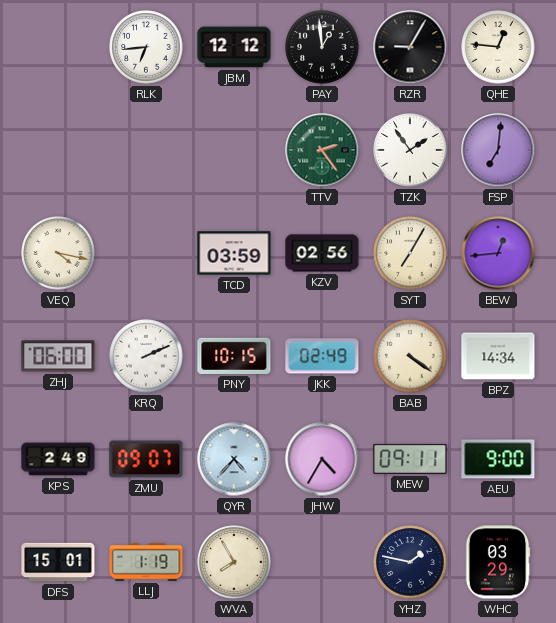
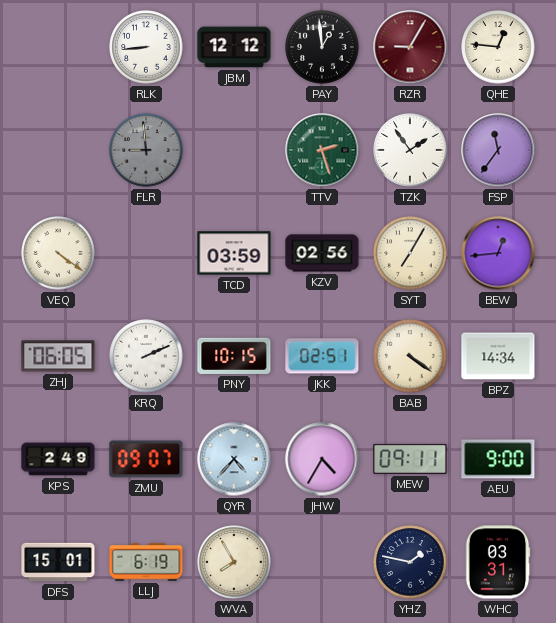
RLK: 6:44 -> 8:44 (146, 47)
RZR dial: black -> burgundy (410, 47)
FLR: none -> 8:59 (146, 150)
TTV: 2:24 -> 2:27 (322, 150)
FSP: 7:01 -> 11:36 (498, 150)
VEQ: 4:17 -> 4:21 (58, 253)
ZHJ: 06:00 -> 06:05 (58, 356)
JKK: 02:49 -> 02:51 (322, 356)
LLJ: 1:19 -> 6:19 (146, 562)
WHC: 03:29 -> 03:31 (498, 562)
